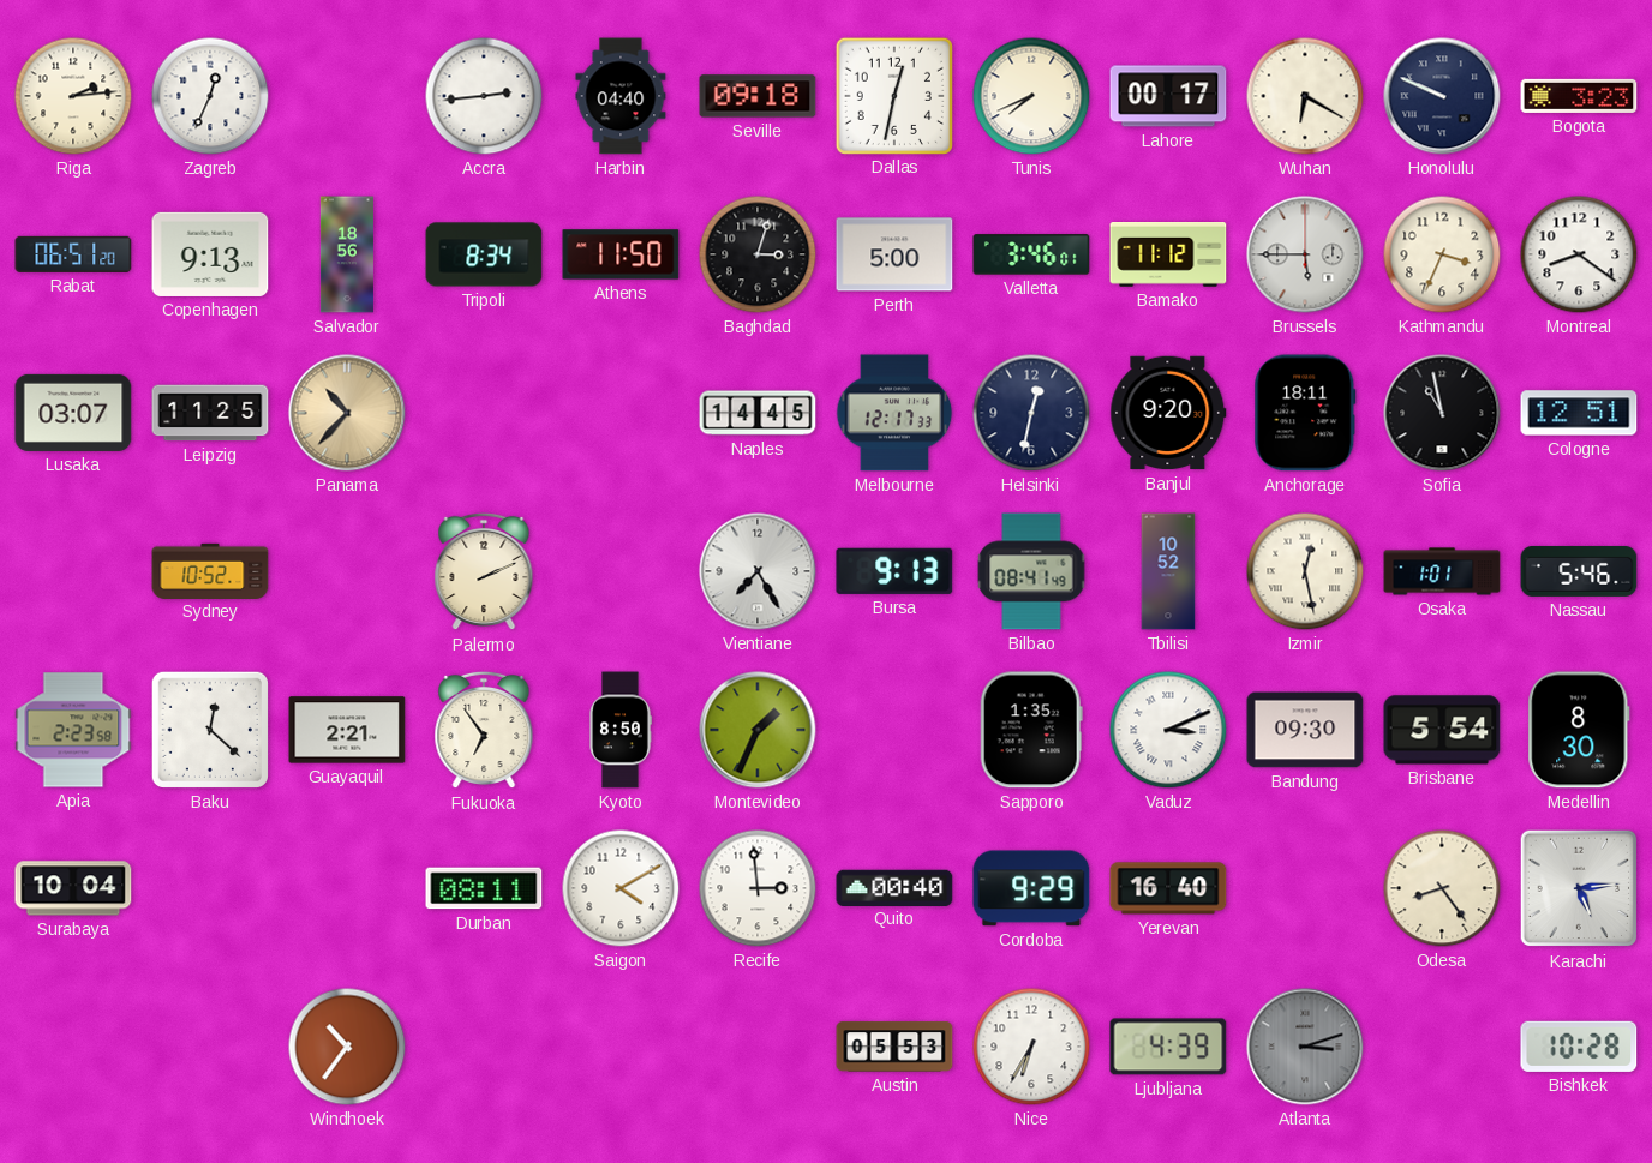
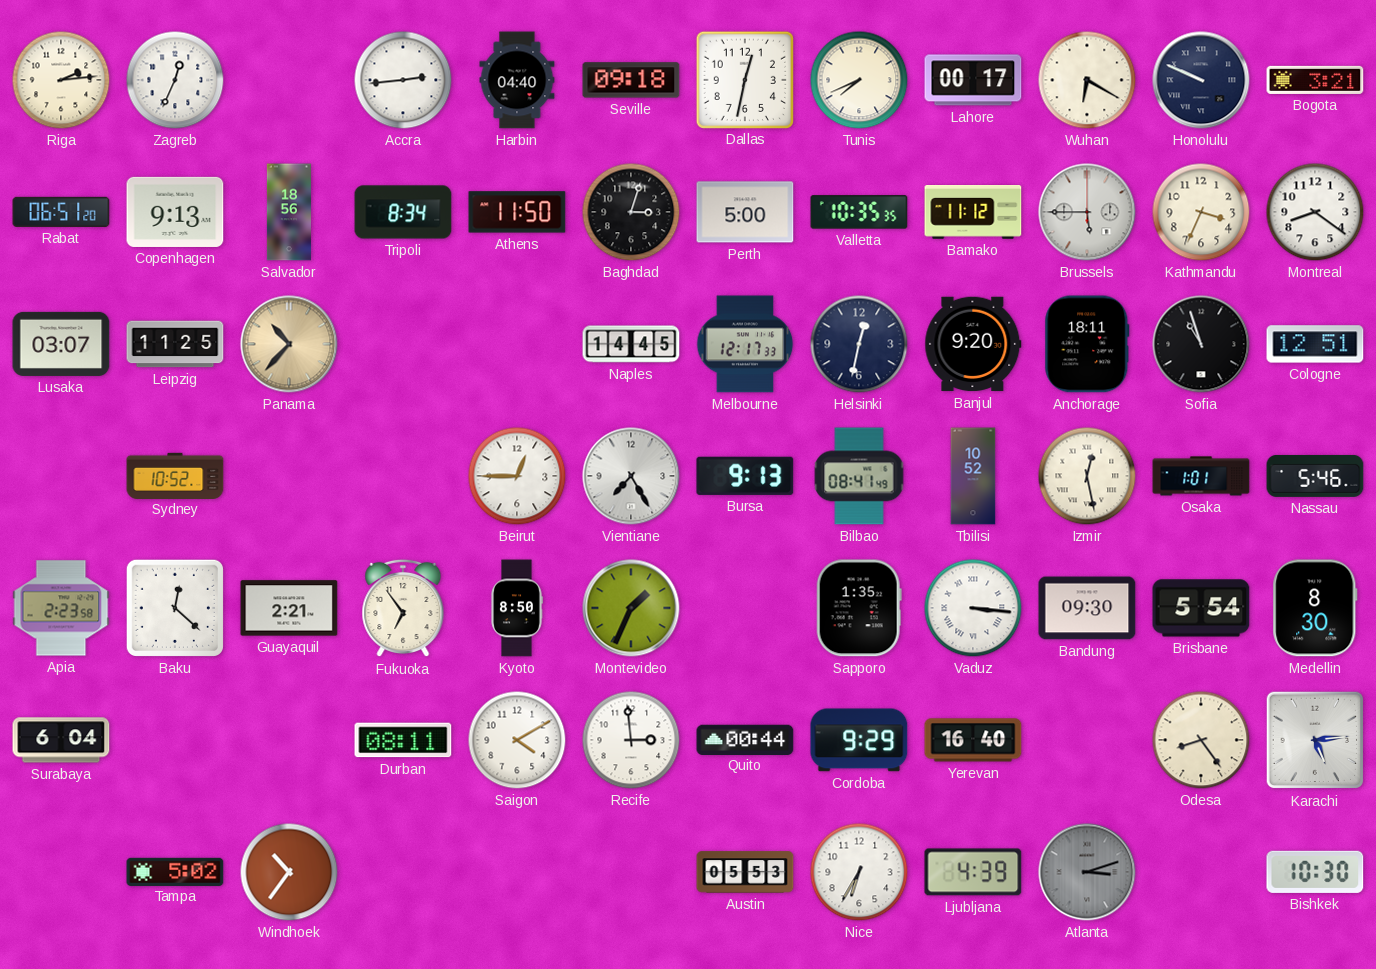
Bogota: 3:23 -> 3:21 (1315, 80)
Valletta: 3:46 -> 10:35 (859, 212)
Sofia: 10:58 -> 10:57 (1201, 344)
Palermo: 2:11 -> none (484, 571)
Beirut: none -> 12:45 (517, 476)
Vaduz: 3:11 -> 3:16 (973, 608)
Surabaya: 10:04 -> 6:04 (61, 740)
Quito: 00:40 -> 00:44 (745, 739)
Tampa: none -> 5:02 (175, 871)
Bishkek: 10:28 -> 10:30 (1315, 872)
